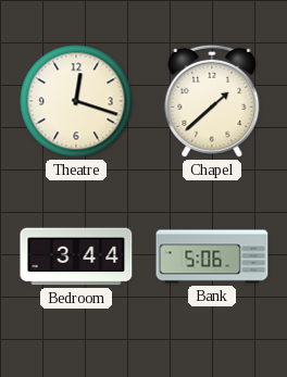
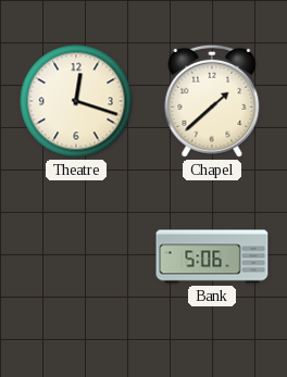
Bedroom: 3:44 -> none (76, 256)
